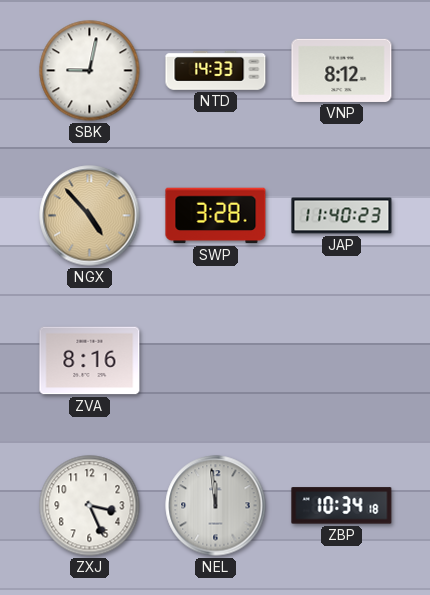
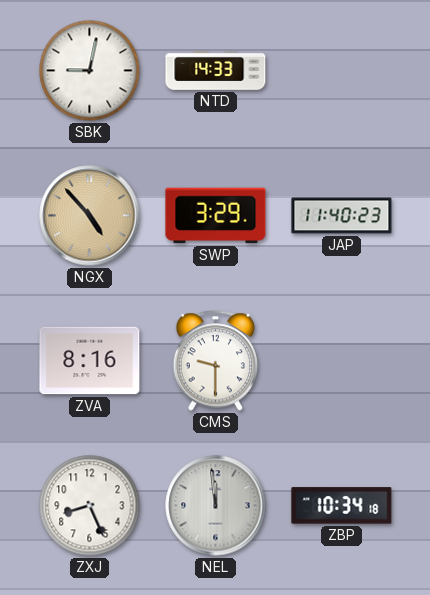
VNP: 8:12 -> none (342, 70)
SWP: 3:28 -> 3:29 (216, 216)
CMS: none -> 9:30 (215, 361)
ZXJ: 3:26 -> 8:26 (90, 506)
